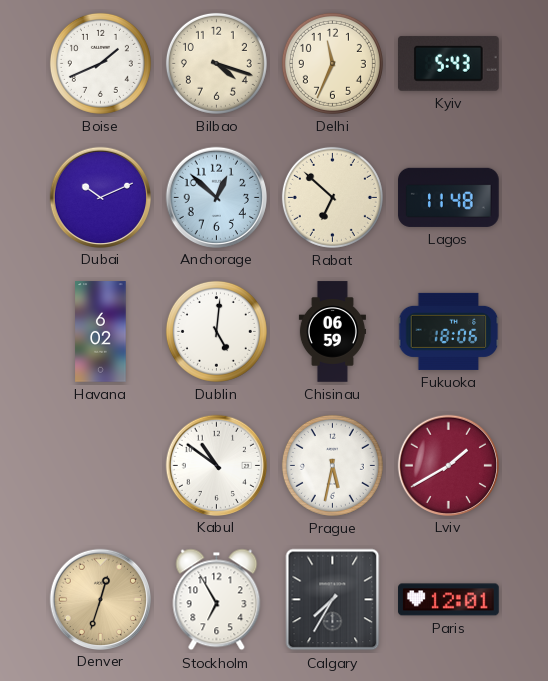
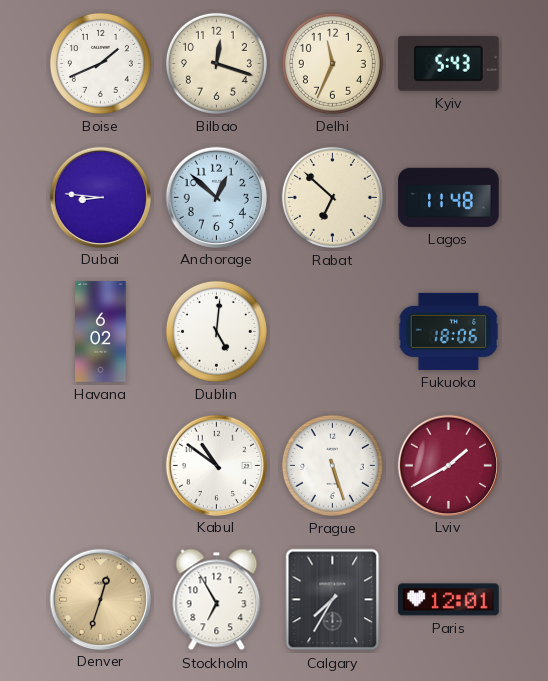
Bilbao: 4:18 -> 12:18 (216, 63)
Dubai: 10:11 -> 8:46 (100, 197)
Chisinau: 06:59 -> none (332, 332)
Prague: 5:32 -> 5:27 (332, 465)
